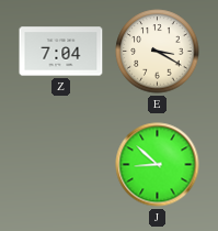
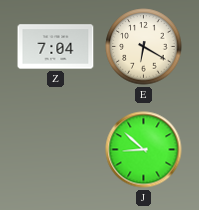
E: 3:20 -> 6:20 (144, 47)
